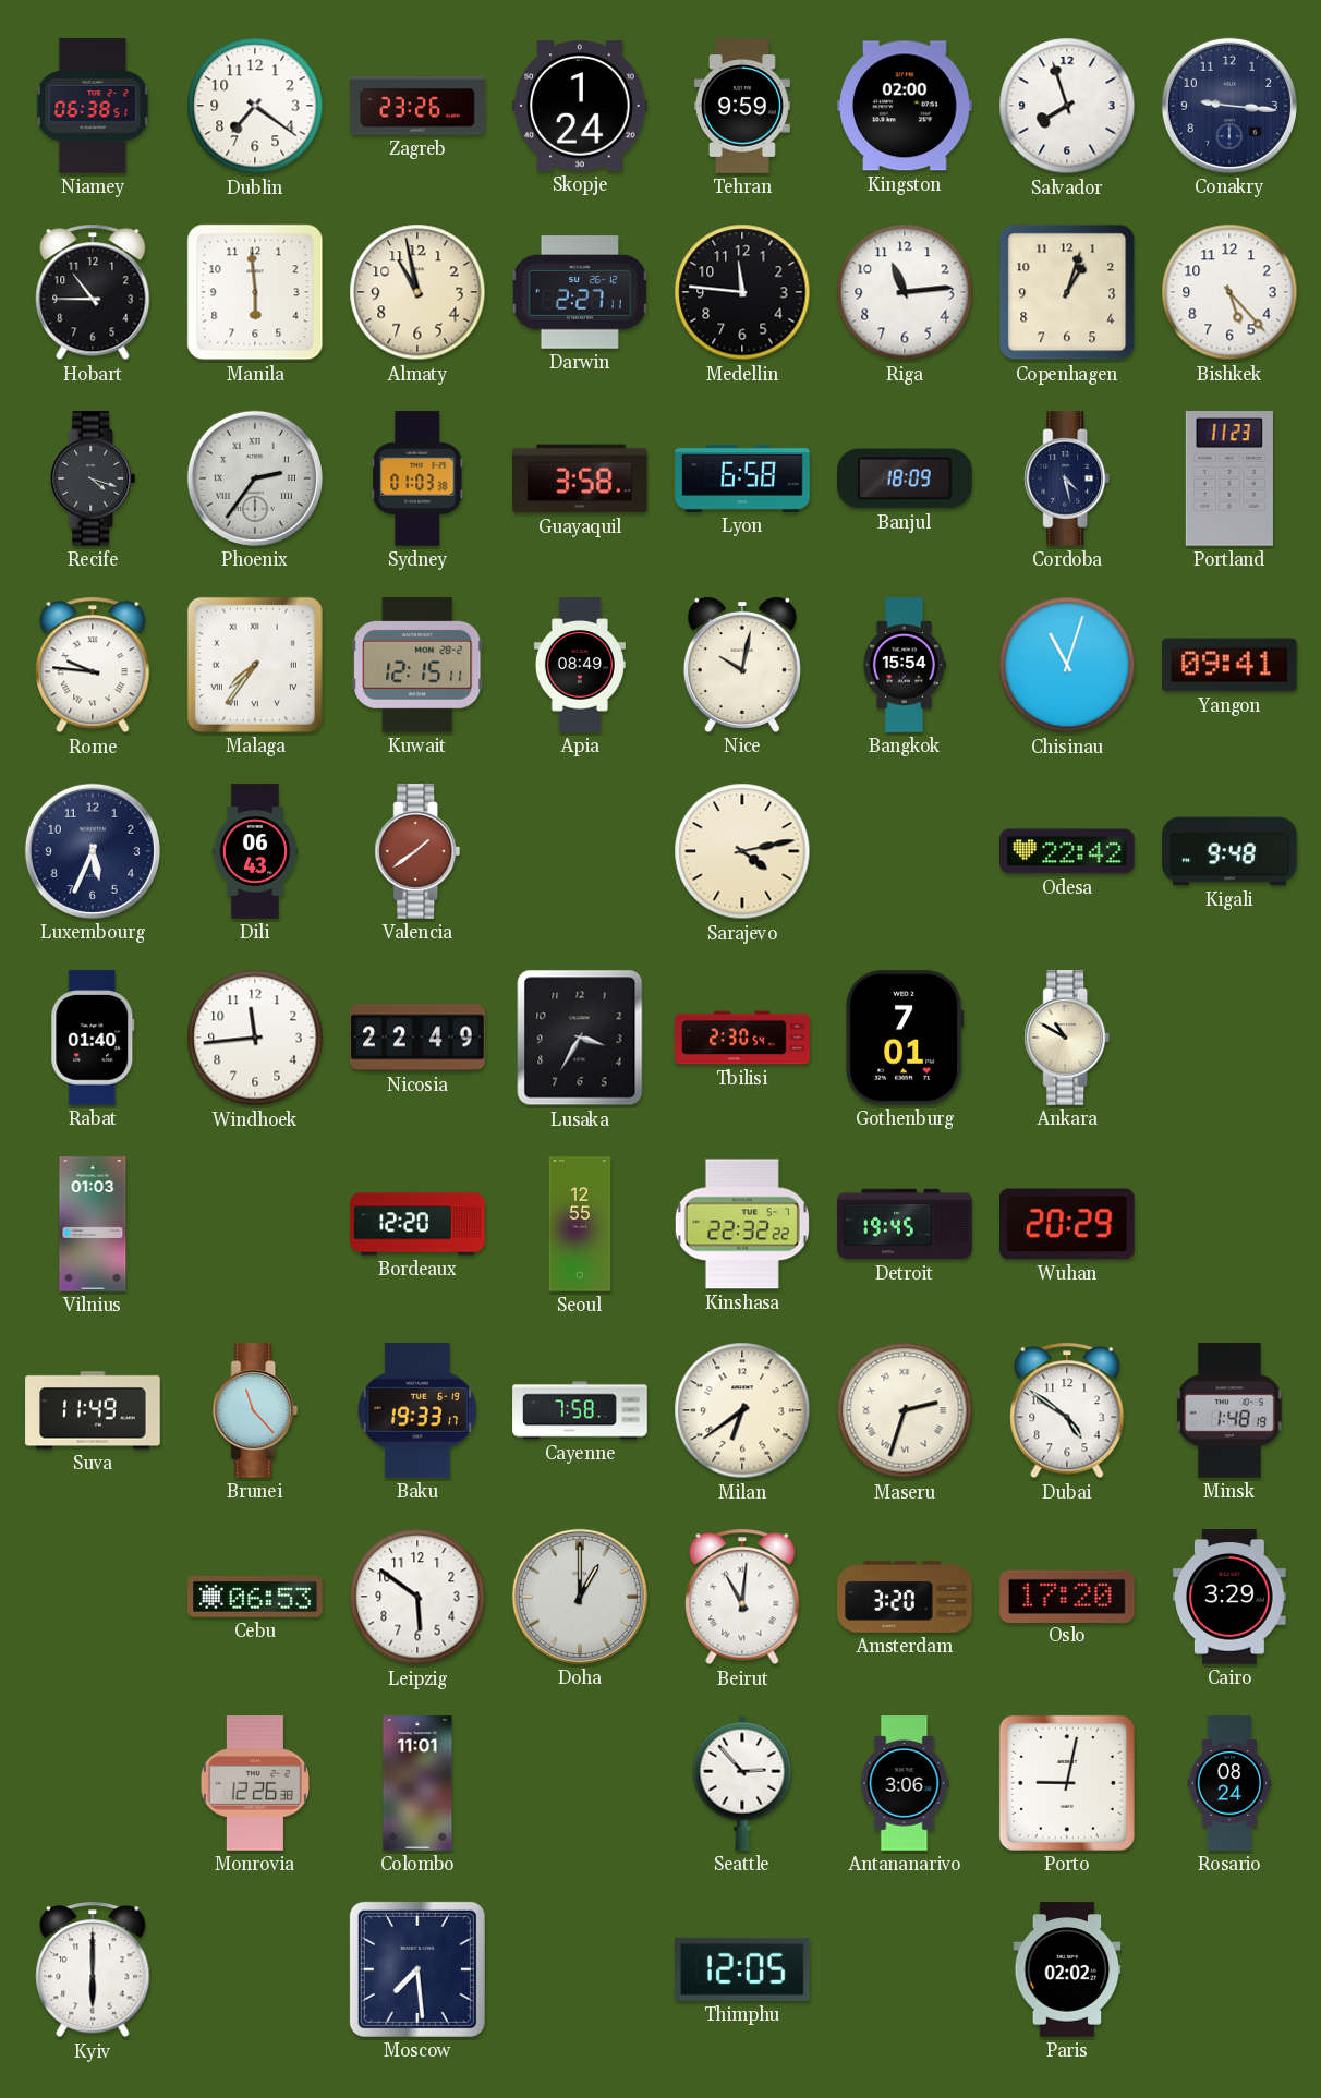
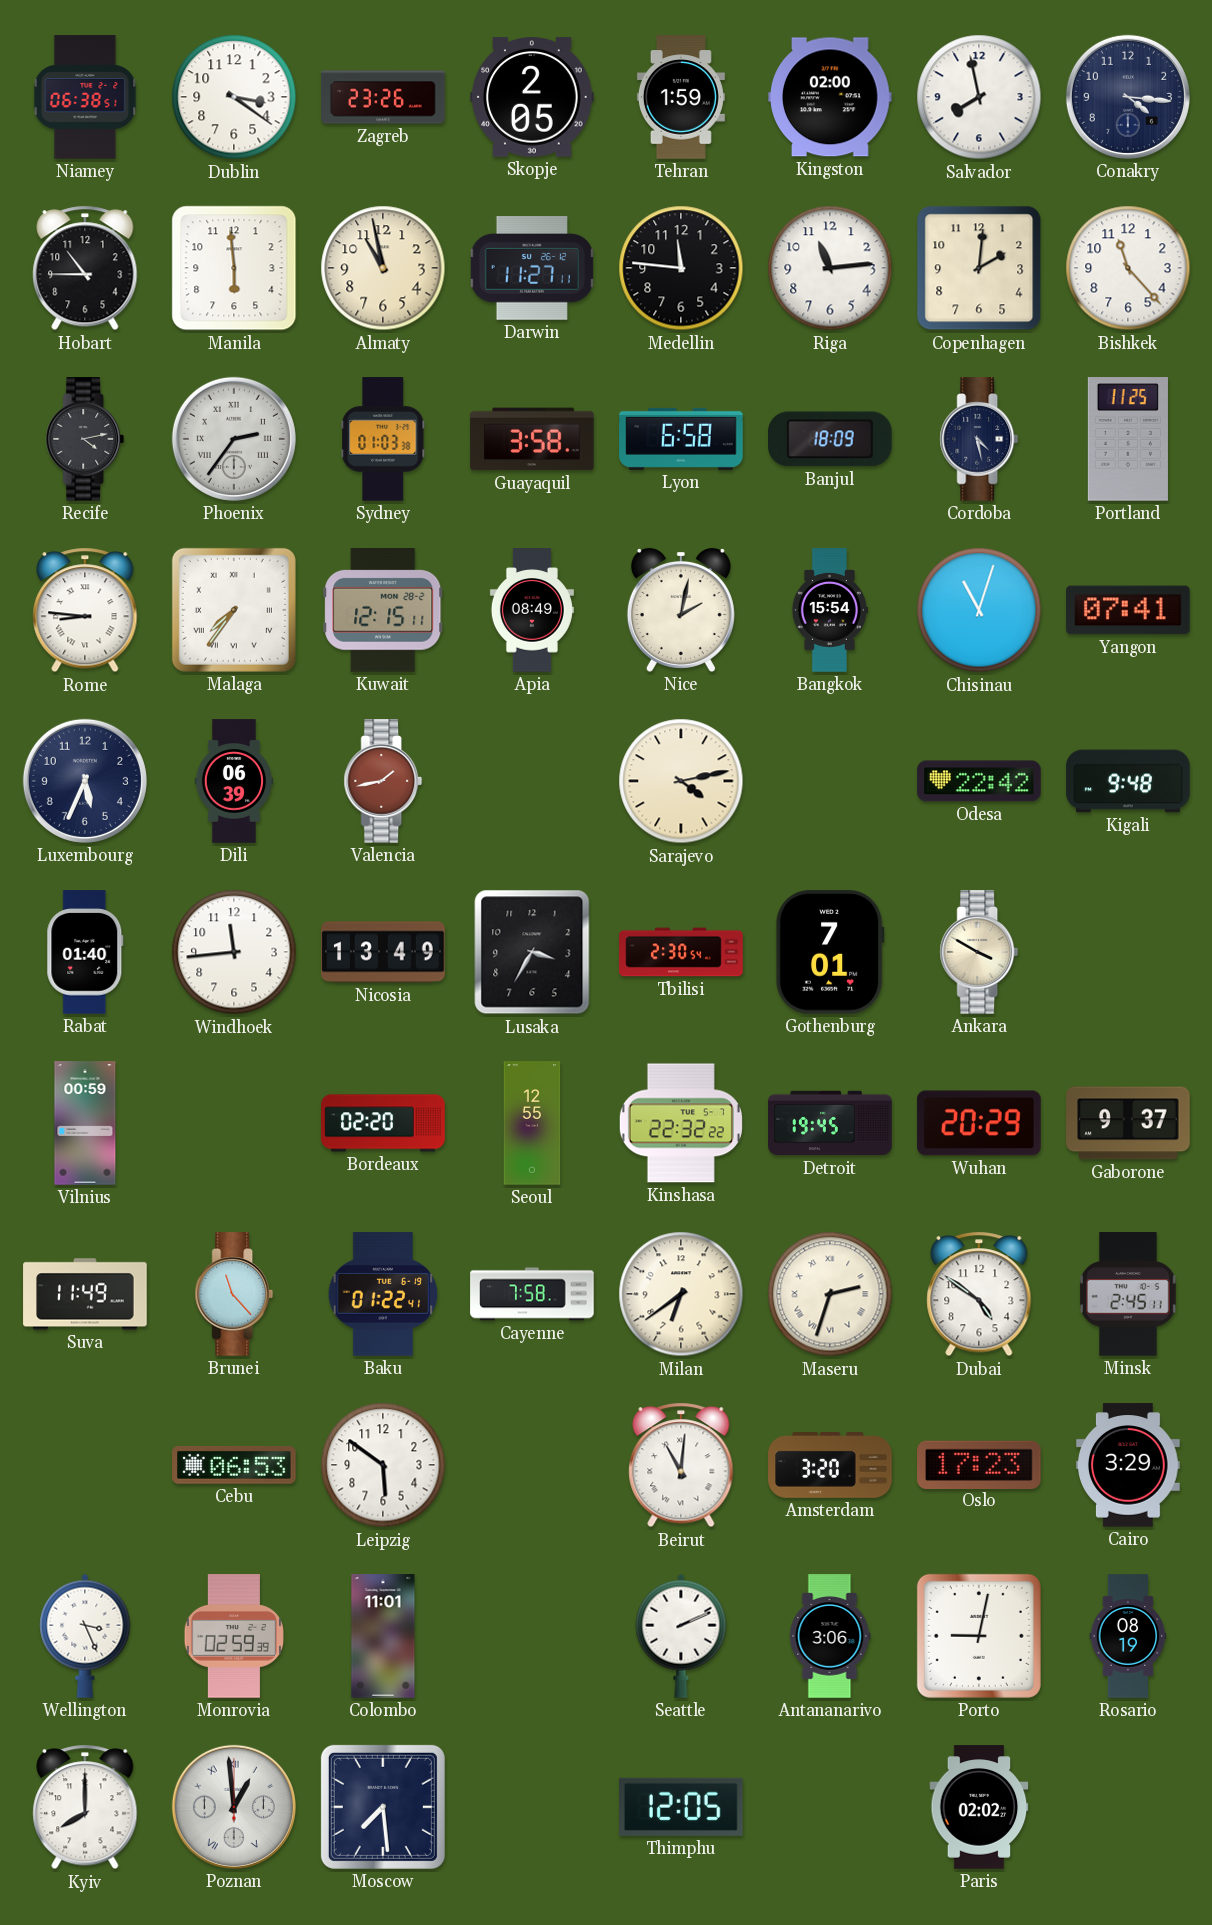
Dublin: 7:21 -> 3:21 (234, 97)
Skopje: 1:24 -> 2:05 (532, 97)
Tehran: 9:59 -> 1:59 (681, 97)
Salvador: 7:57 -> 7:58 (979, 97)
Conakry: 9:16 -> 4:16 (1128, 97)
Darwin: 2:27 -> 11:27 (531, 268)
Copenhagen: 1:03 -> 2:01 (979, 268)
Bishkek: 5:23 -> 11:23 (1128, 268)
Recife: 4:18 -> 4:13 (85, 439)
Portland: 11:23 -> 11:25 (1128, 439)
Rome: 9:46 -> 8:46 (85, 610)
Nice: 10:02 -> 2:02 (681, 610)
Yangon: 09:41 -> 07:41 (1128, 610)
Dili: 06:43 -> 06:39 (234, 781)
Valencia: 1:39 -> 1:43 (383, 781)
Nicosia: 22:49 -> 13:49 (383, 952)
Ankara: 10:50 -> 3:50 (979, 952)
Vilnius: 01:03 -> 00:59 (85, 1123)
Bordeaux: 12:20 -> 02:20 (383, 1123)
Gaborone: none -> 9:37 (1128, 1123)
Baku: 19:33 -> 01:22 (383, 1294)
Minsk: 1:48 -> 2:45 (1128, 1294)
Doha: 1:00 -> none (580, 1597)
Oslo: 17:20 -> 17:23 (979, 1464)
Wellington: none -> 3:26 (85, 1636)
Monrovia: 12:26 -> 02:59 (233, 1636)
Seattle: 2:53 -> 2:11 (681, 1636)
Rosario: 08:24 -> 08:19 (1128, 1636)
Kyiv: 6:00 -> 8:00 (85, 1807)
Poznan: none -> 12:59 (234, 1807)
